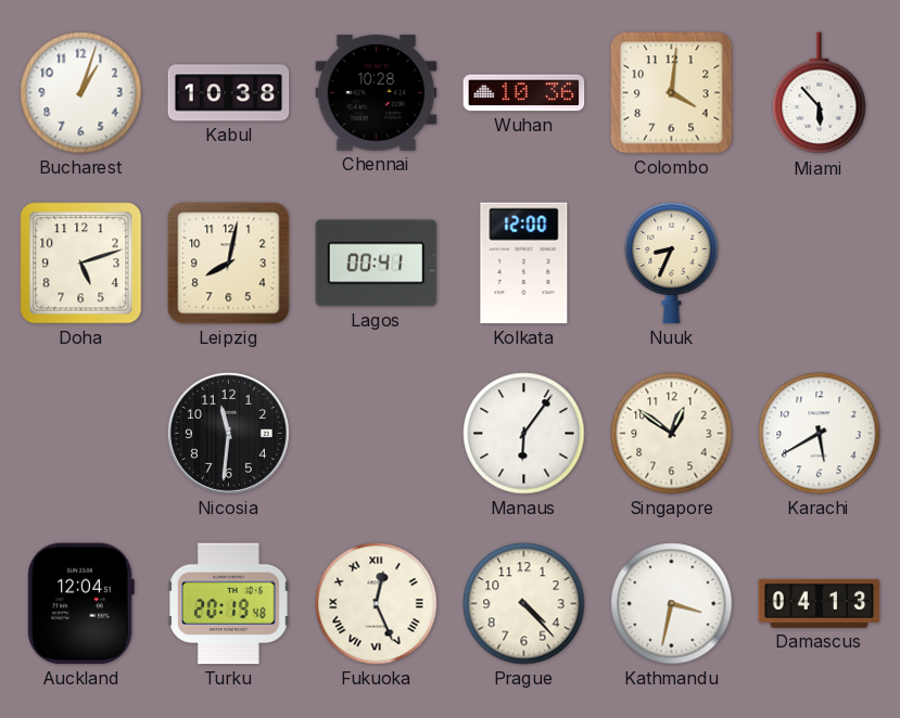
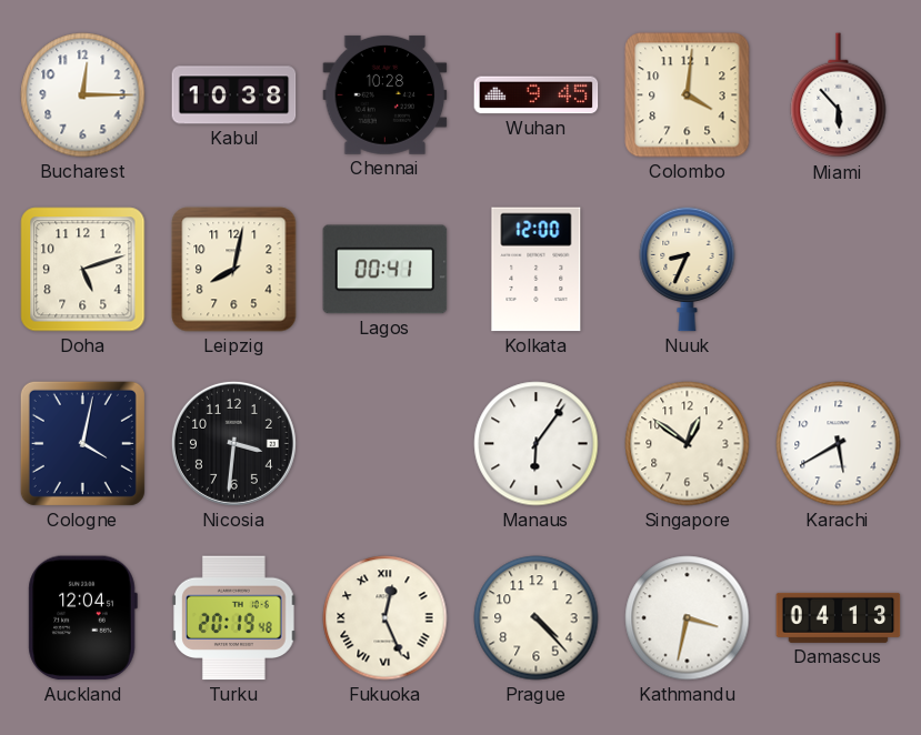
Bucharest: 1:03 -> 12:15 (83, 95)
Wuhan: 10:36 -> 9:45 (537, 95)
Cologne: none -> 4:02 (82, 443)
Nicosia: 11:31 -> 3:31 (233, 443)
